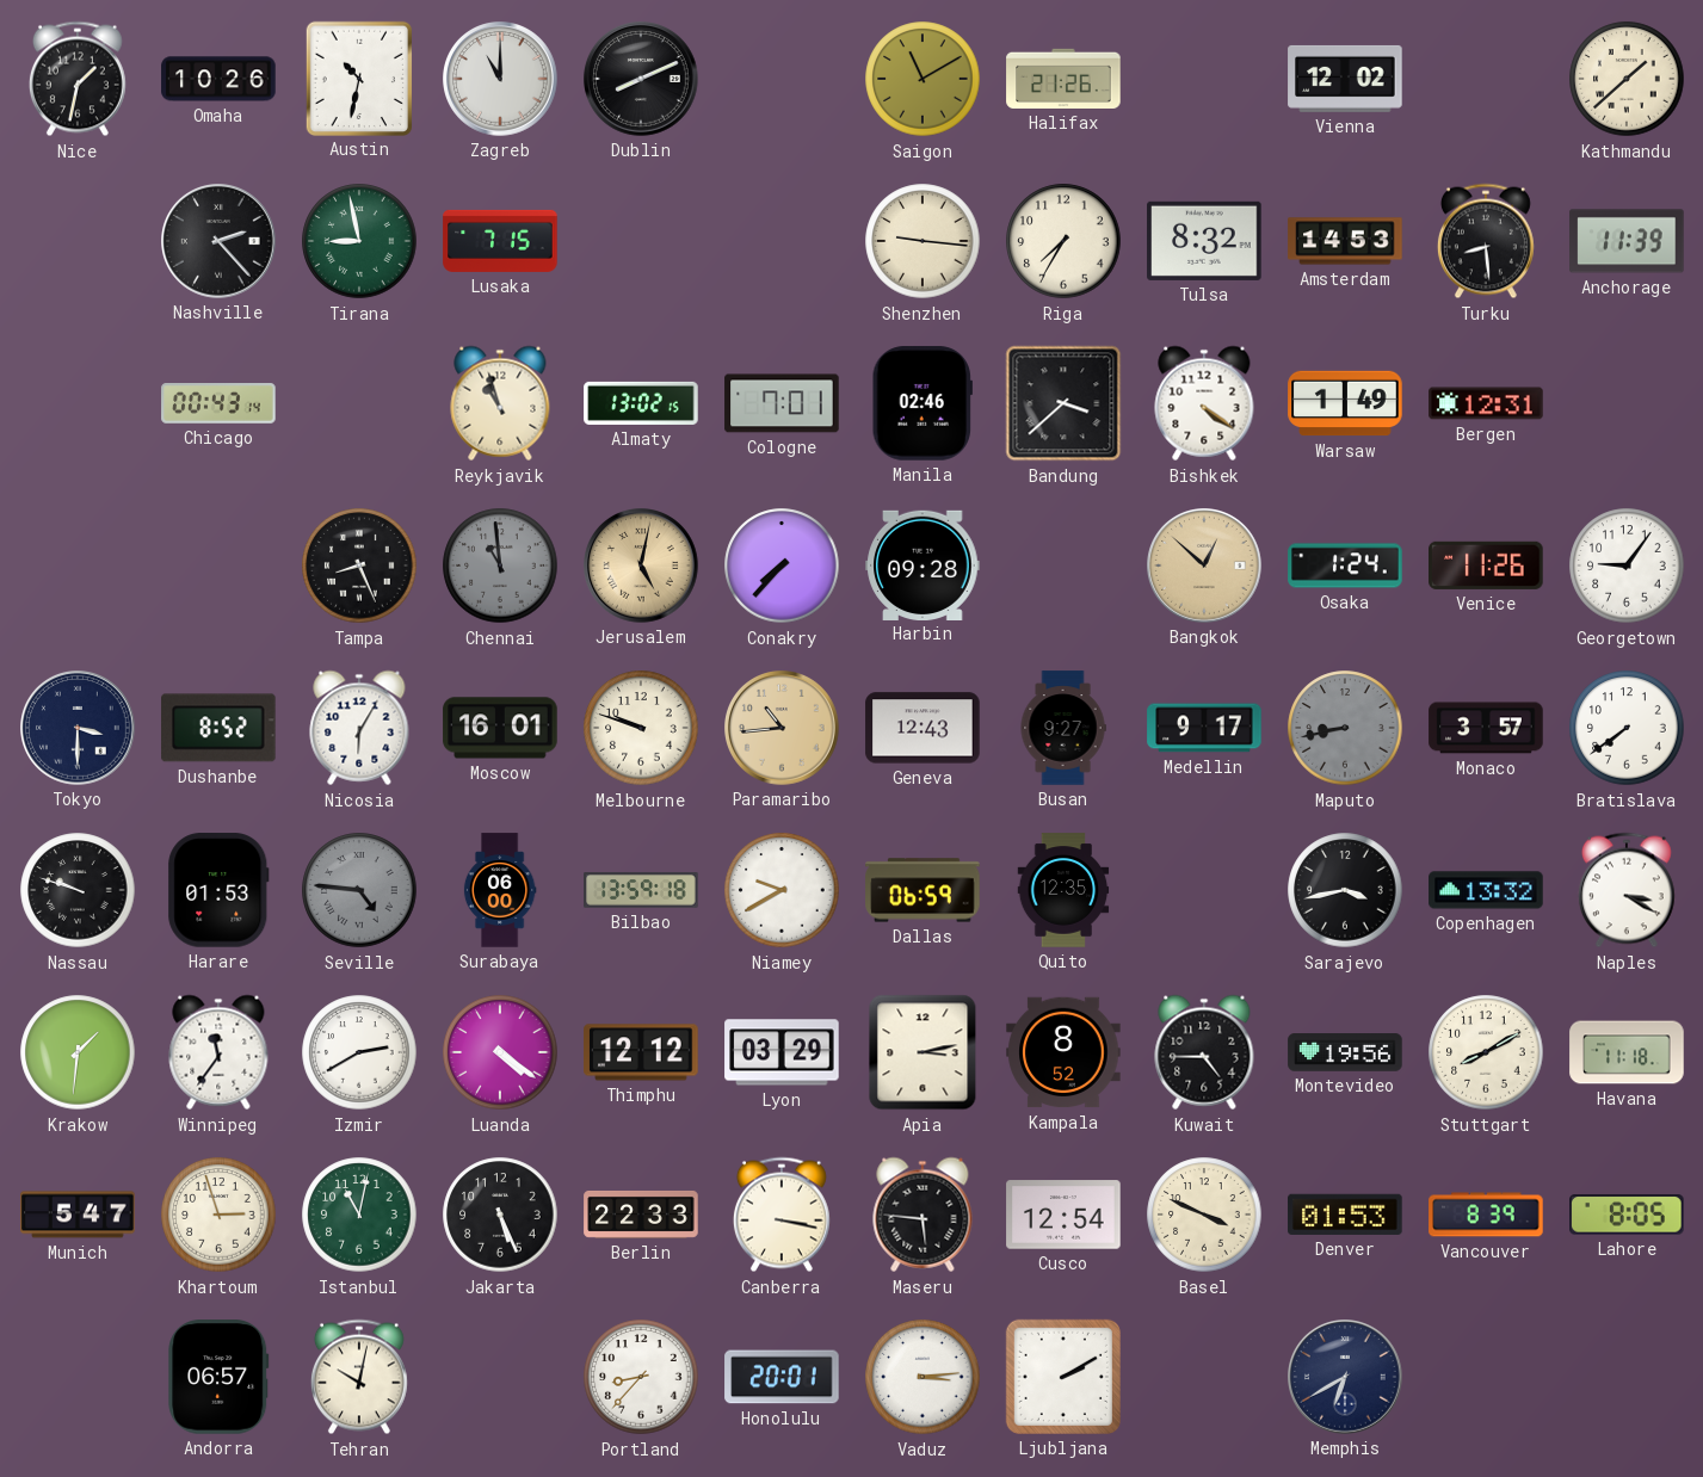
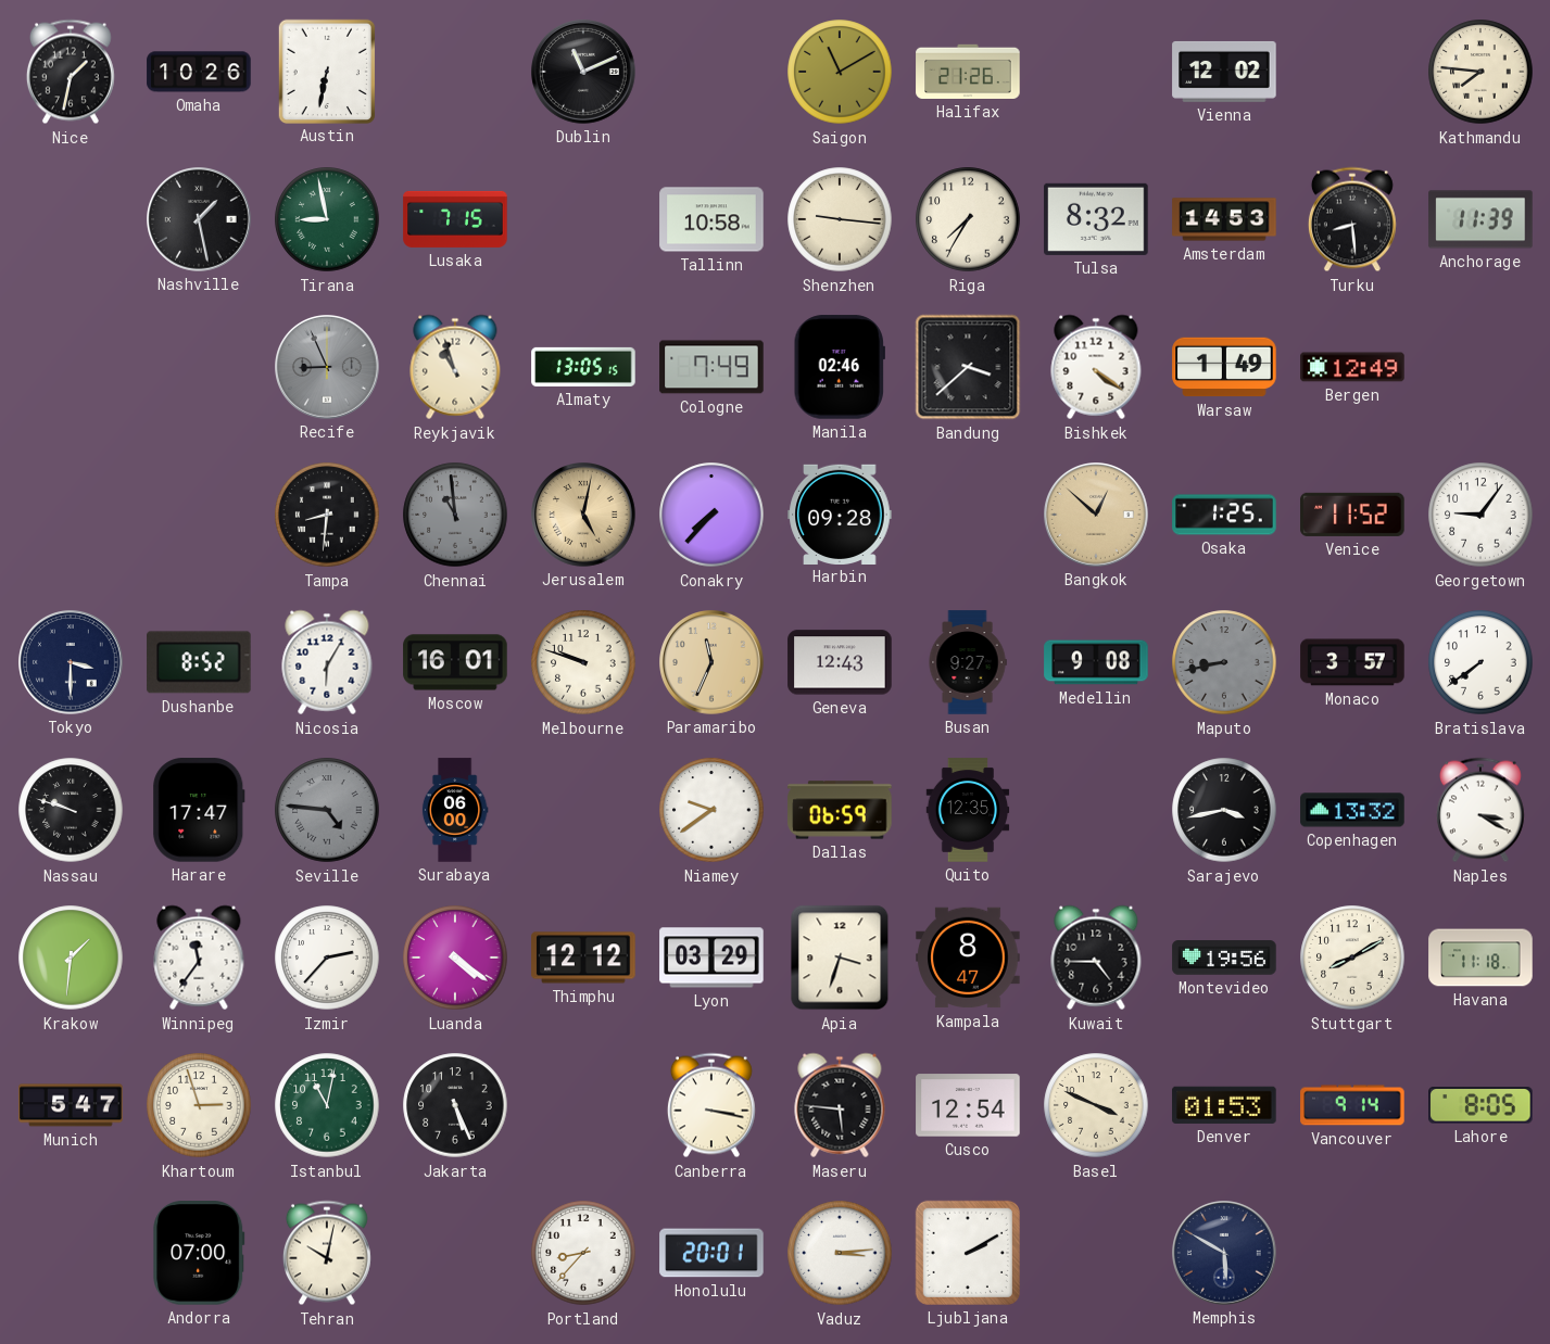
Austin: 10:32 -> 6:32 (326, 71)
Zagreb: 11:00 -> none (501, 80)
Dublin: 8:11 -> 11:11 (584, 73)
Kathmandu: 1:38 -> 7:46 (1480, 72)
Nashville: 2:23 -> 1:28 (200, 220)
Tallinn: none -> 10:58 (711, 219)
Chicago: 00:43 -> none (218, 404)
Recife: none -> 8:56 (328, 368)
Almaty: 13:02 -> 13:05 (583, 367)
Cologne: 7:01 -> 7:49 (711, 367)
Bergen: 12:31 -> 12:49 (1352, 367)
Tampa: 8:26 -> 8:31 (327, 515)
Osaka: 1:24 -> 1:25 (1224, 515)
Venice: 11:26 -> 11:52 (1352, 515)
Paramaribo: 10:44 -> 11:34 (713, 663)
Medellin: 9:17 -> 9:08 (1096, 662)
Harare: 01:53 -> 17:47 (199, 810)
Bilbao: 13:59 -> none (641, 890)
Niamey: 9:40 -> 9:39 (711, 810)
Izmir: 2:40 -> 2:37 (327, 958)
Apia: 3:13 -> 3:33 (840, 958)
Kampala: 8:52 -> 8:47 (968, 958)
Berlin: 22:33 -> none (641, 1215)
Vancouver: 8:39 -> 9:14 (1352, 1105)
Andorra: 06:57 -> 07:00 (199, 1253)
Memphis: 6:40 -> 5:50 (1225, 1254)
